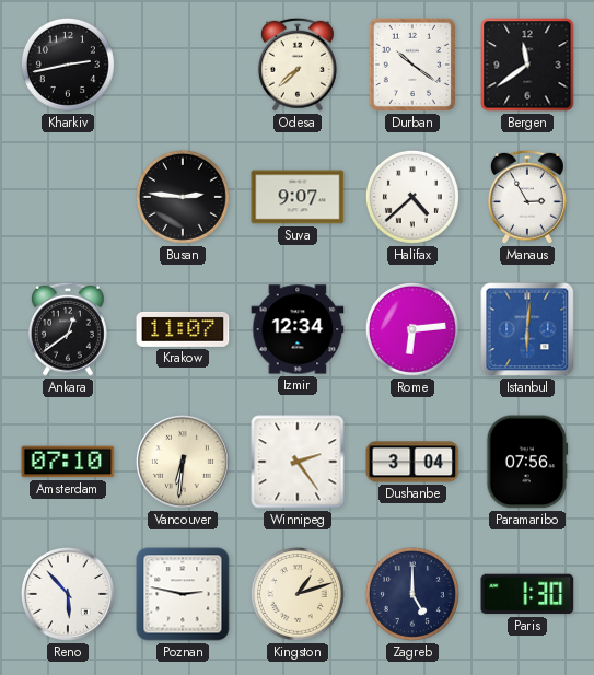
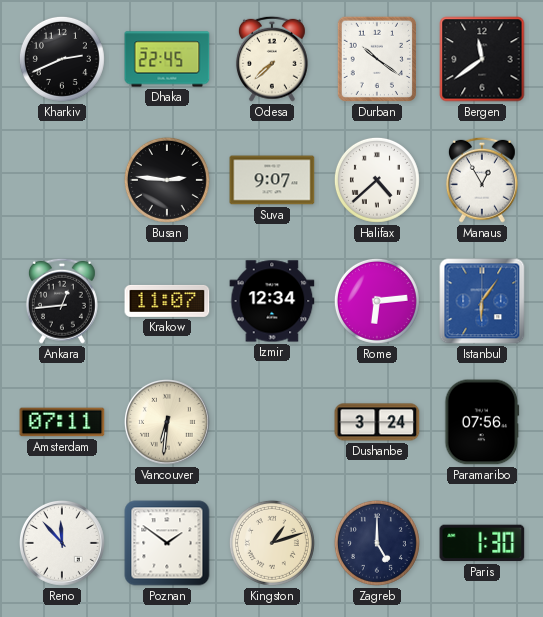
Kharkiv: 2:43 -> 2:41 (62, 59)
Dhaka: none -> 22:45 (167, 59)
Manaus: 2:55 -> 12:55 (482, 180)
Ankara: 12:39 -> 12:44 (62, 301)
Istanbul: 6:01 -> 6:06 (482, 301)
Amsterdam: 07:10 -> 07:11 (62, 422)
Winnipeg: 2:24 -> none (298, 462)
Dushanbe: 3:04 -> 3:24 (377, 422)
Reno: 5:53 -> 11:53 (63, 544)
Poznan: 2:47 -> 1:51 (167, 543)
